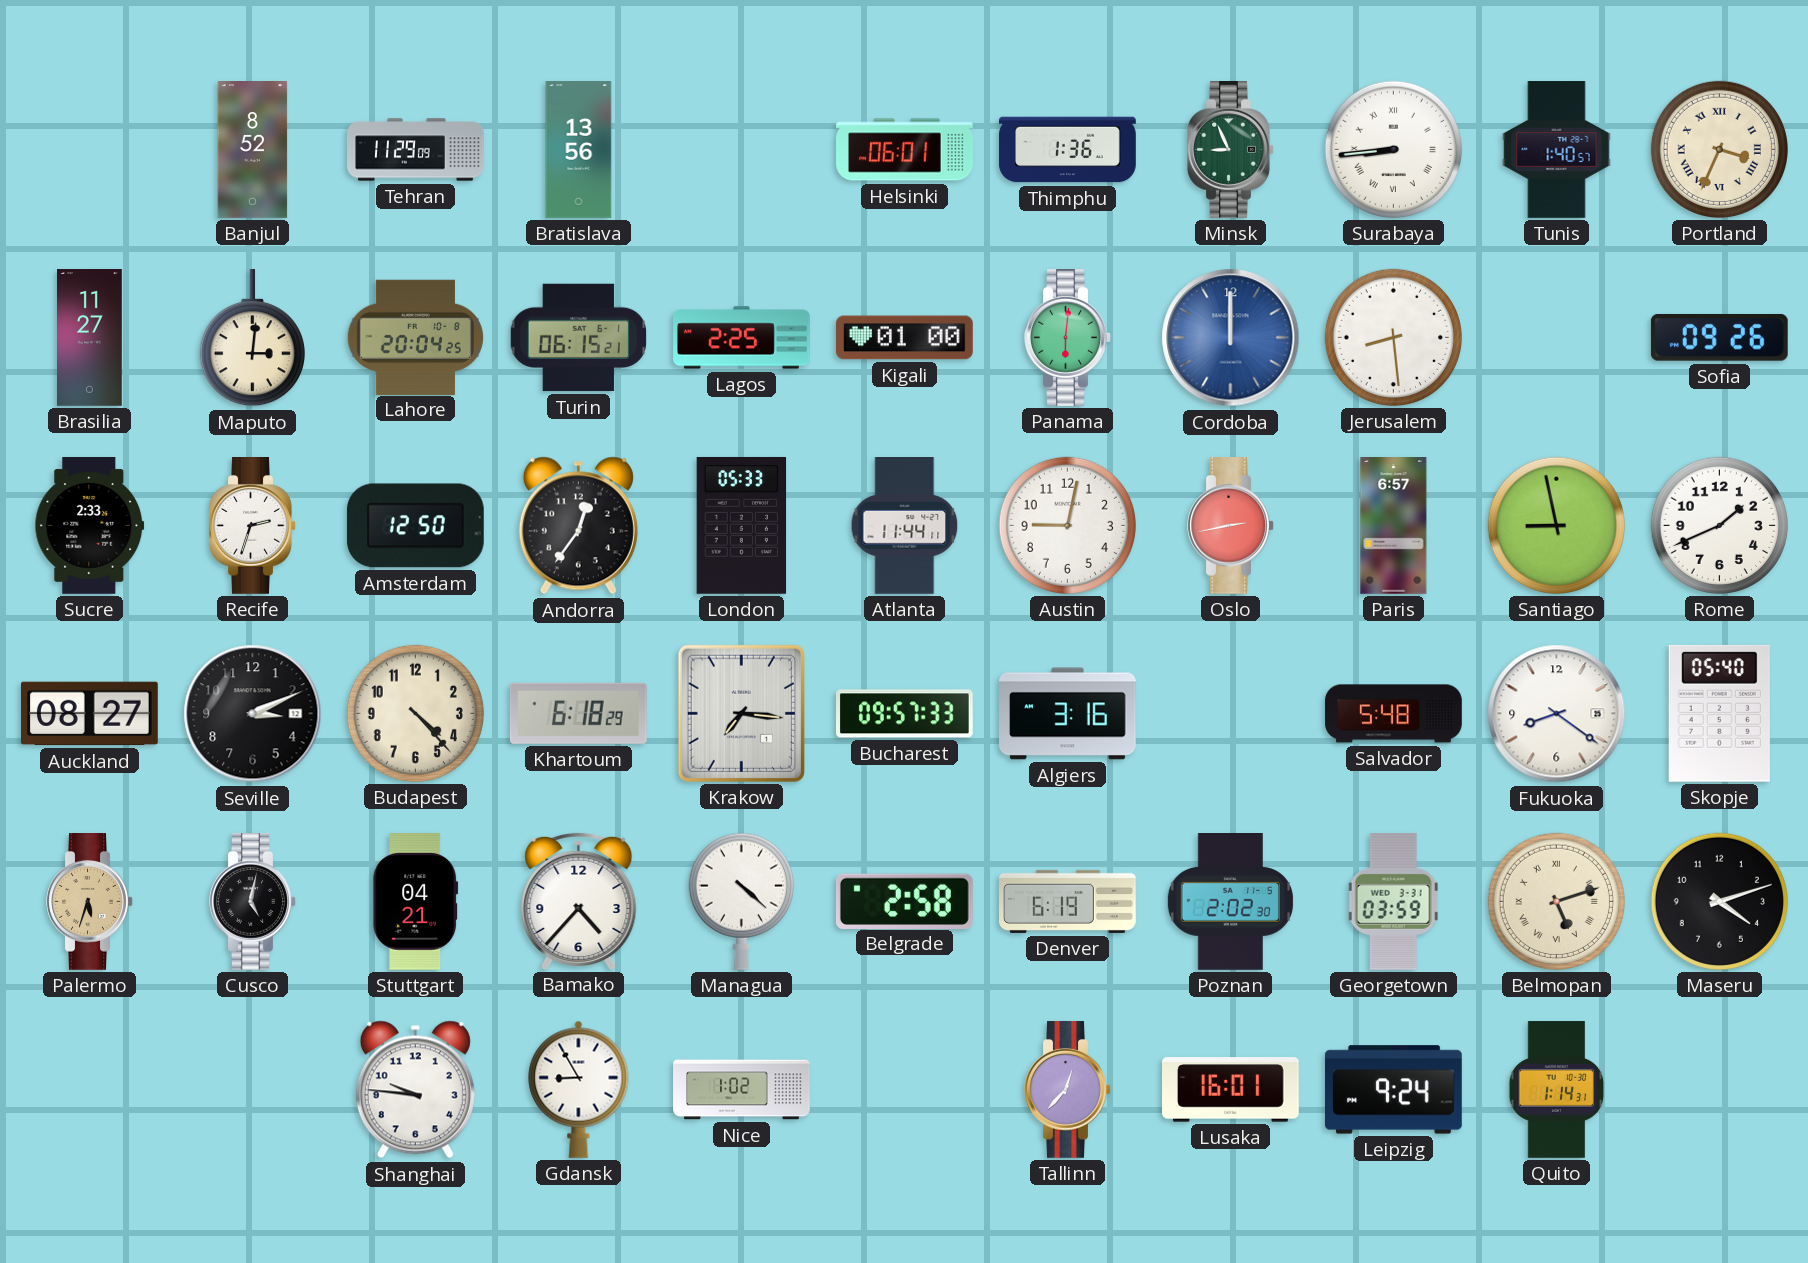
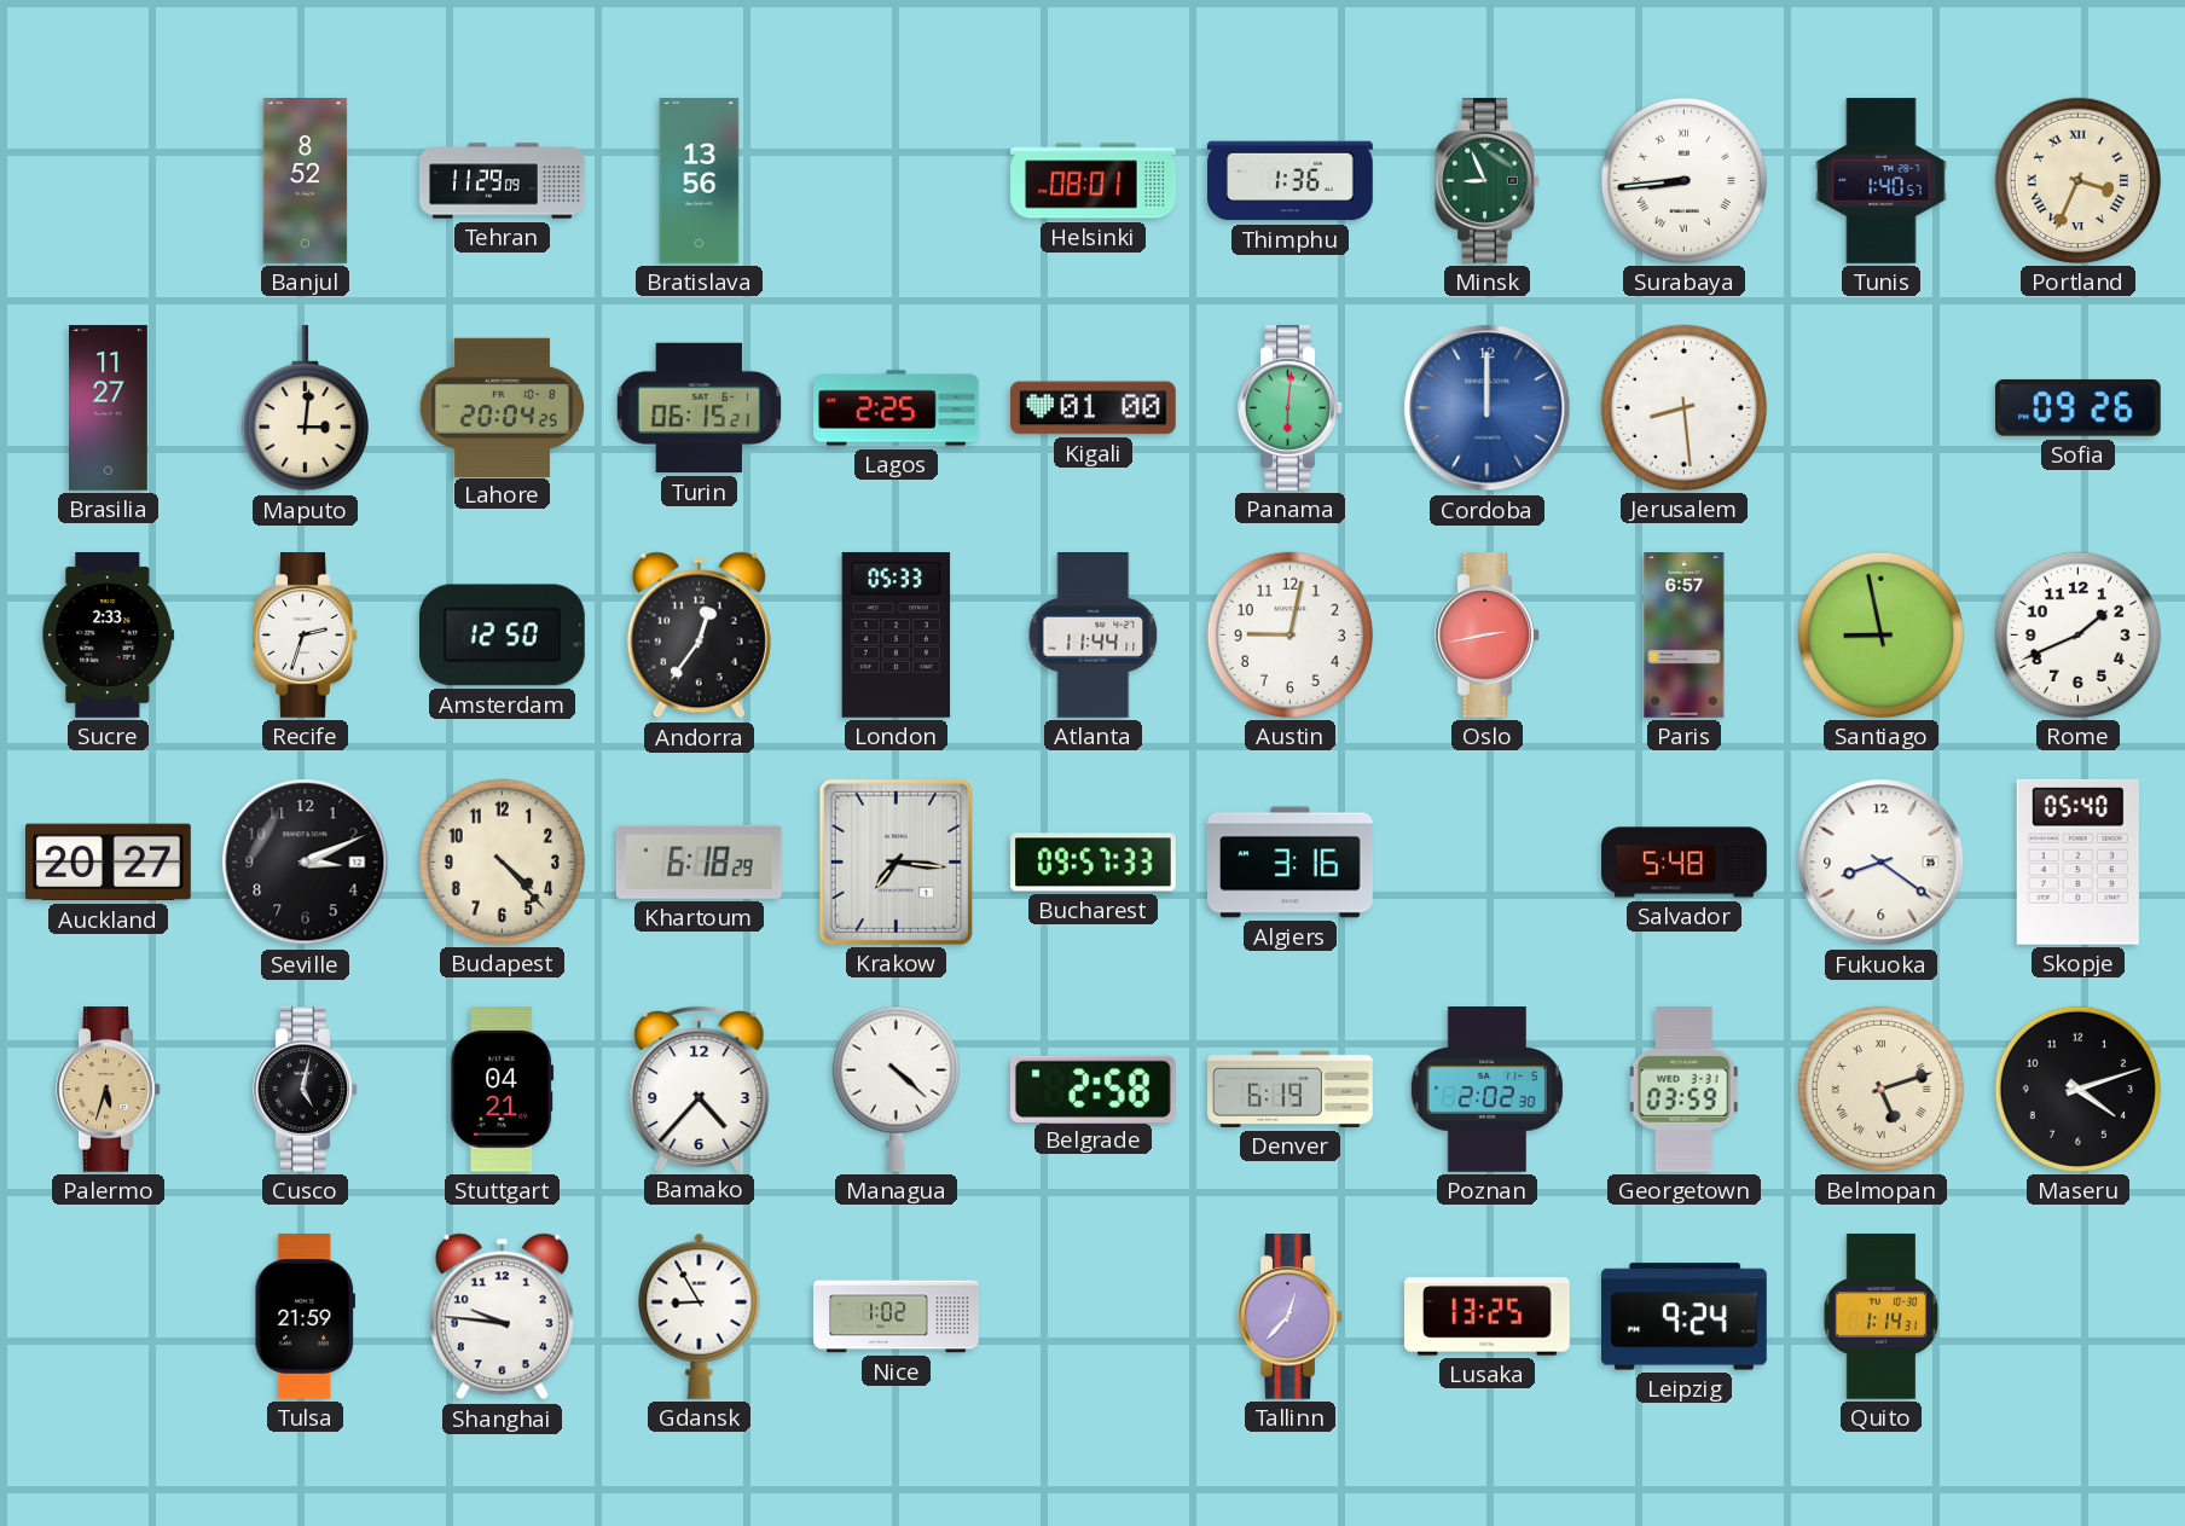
Helsinki: 06:01 -> 08:01 (1094, 181)
Auckland: 08:27 -> 20:27 (109, 863)
Tulsa: none -> 21:59 (305, 1317)
Lusaka: 16:01 -> 13:25 (1488, 1317)
